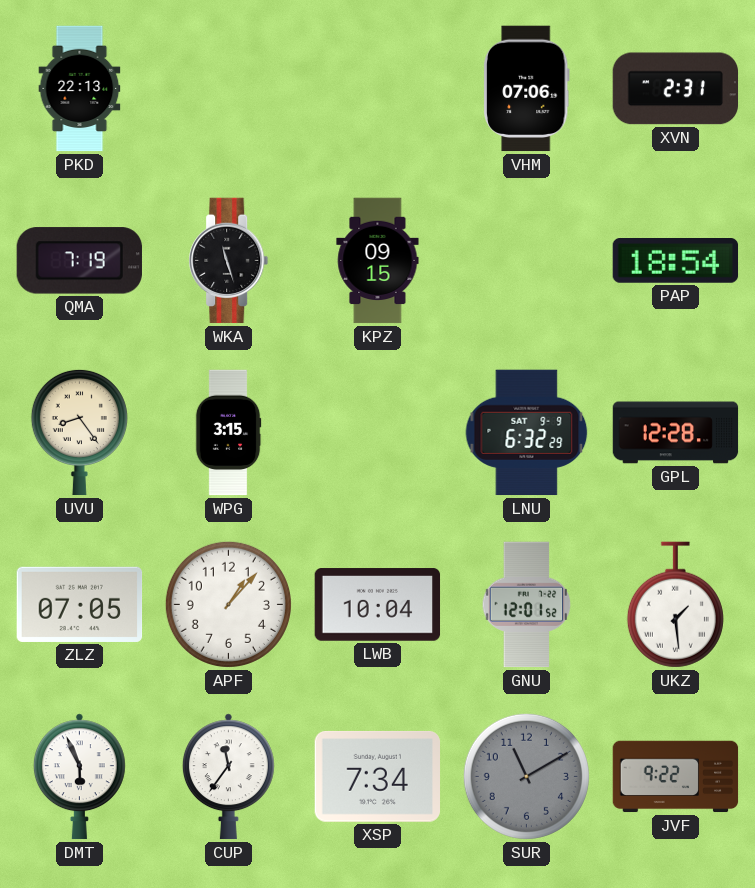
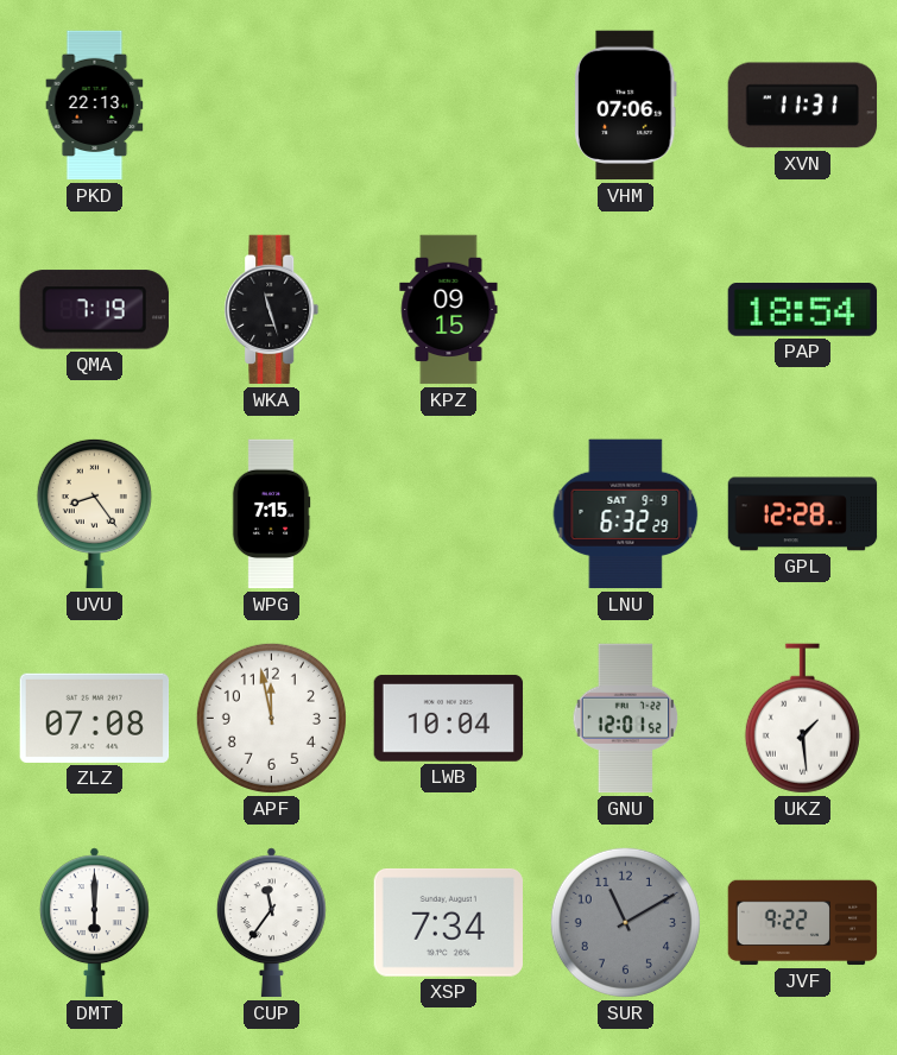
XVN: 2:31 -> 11:31 (803, 106)
WPG: 3:15 -> 7:15 (271, 514)
ZLZ: 07:05 -> 07:08 (95, 718)
APF: 1:07 -> 11:58 (271, 718)
DMT: 5:56 -> 6:00 (94, 923)
